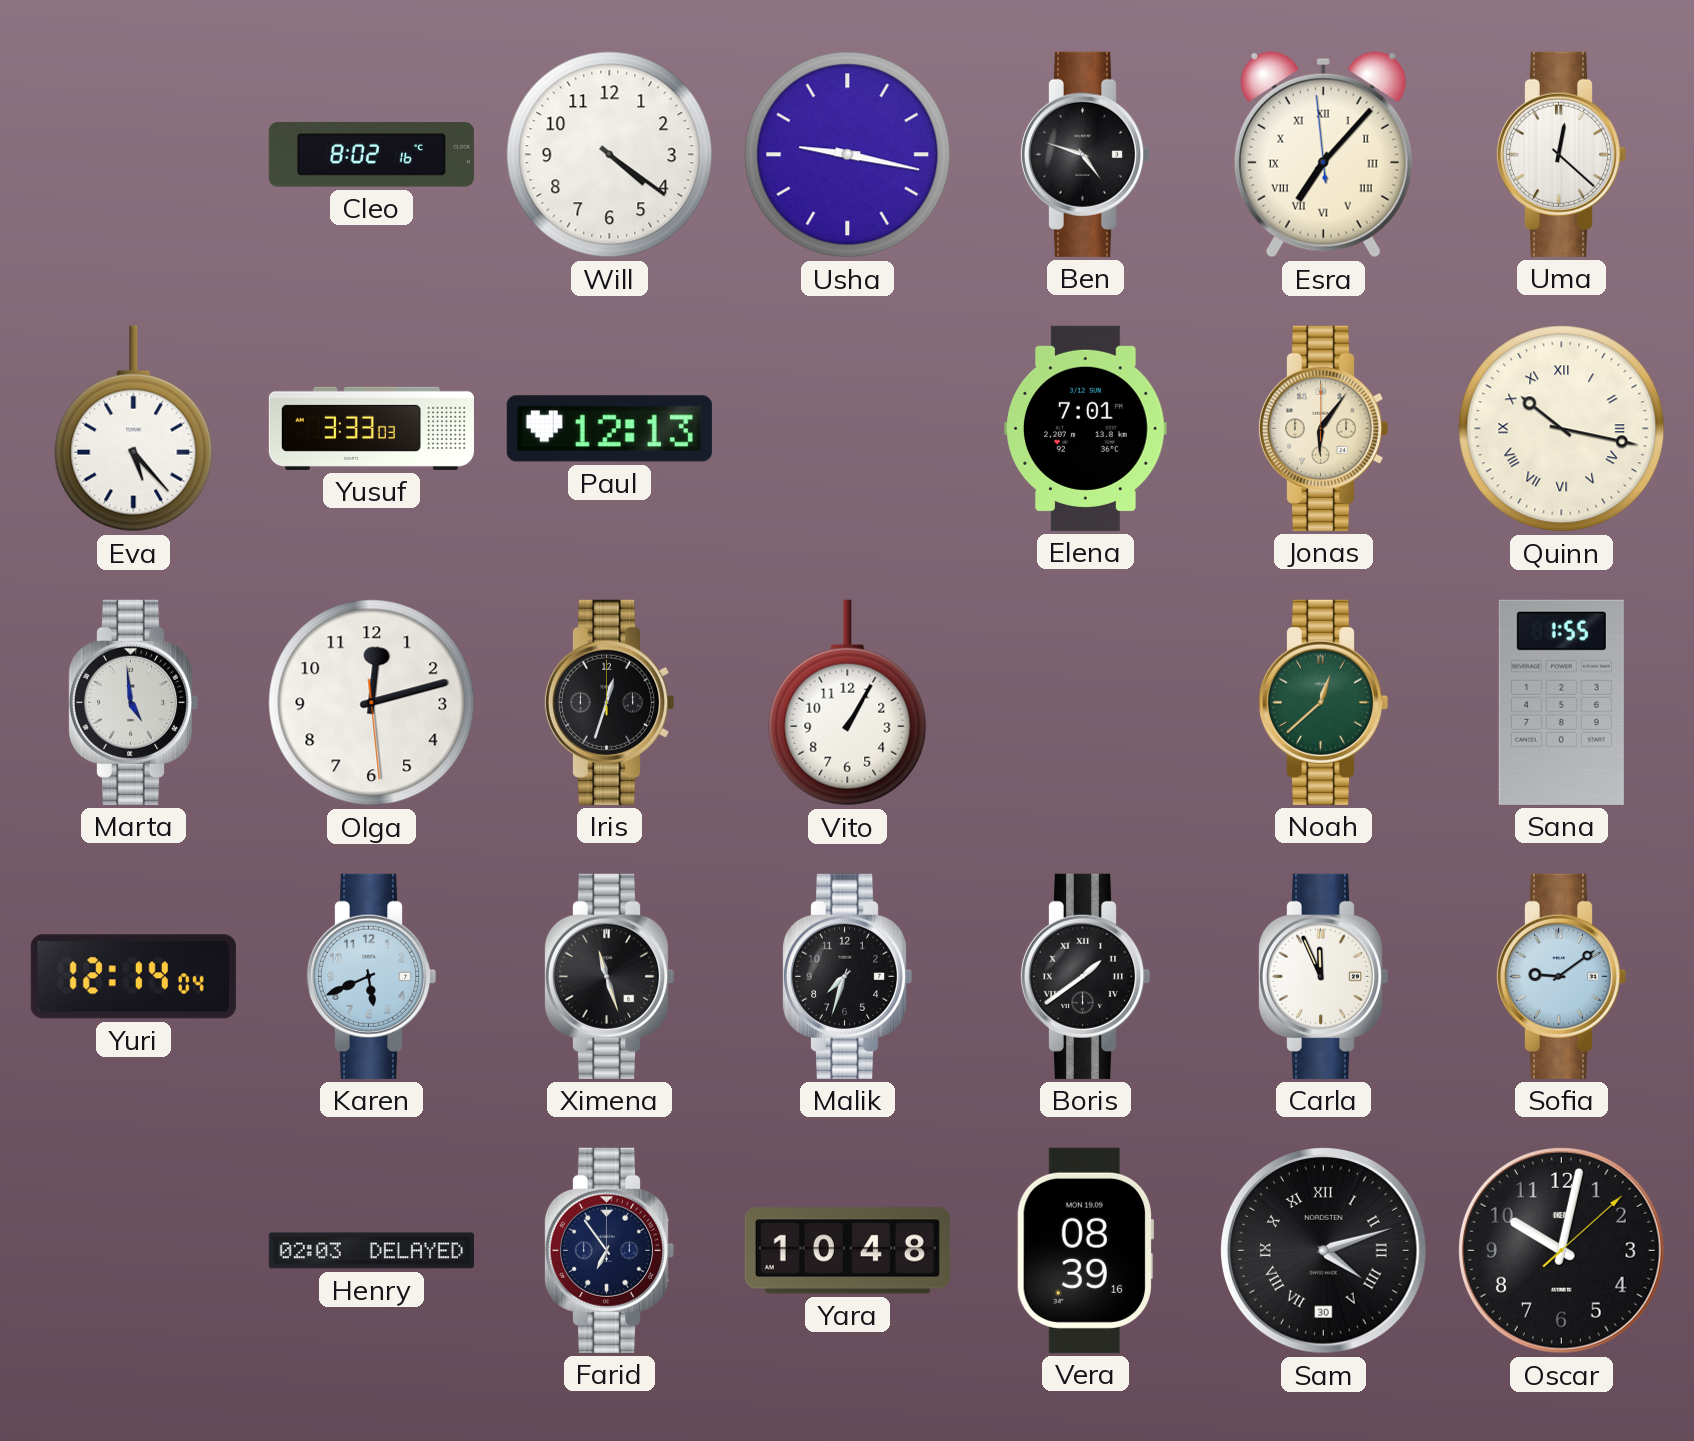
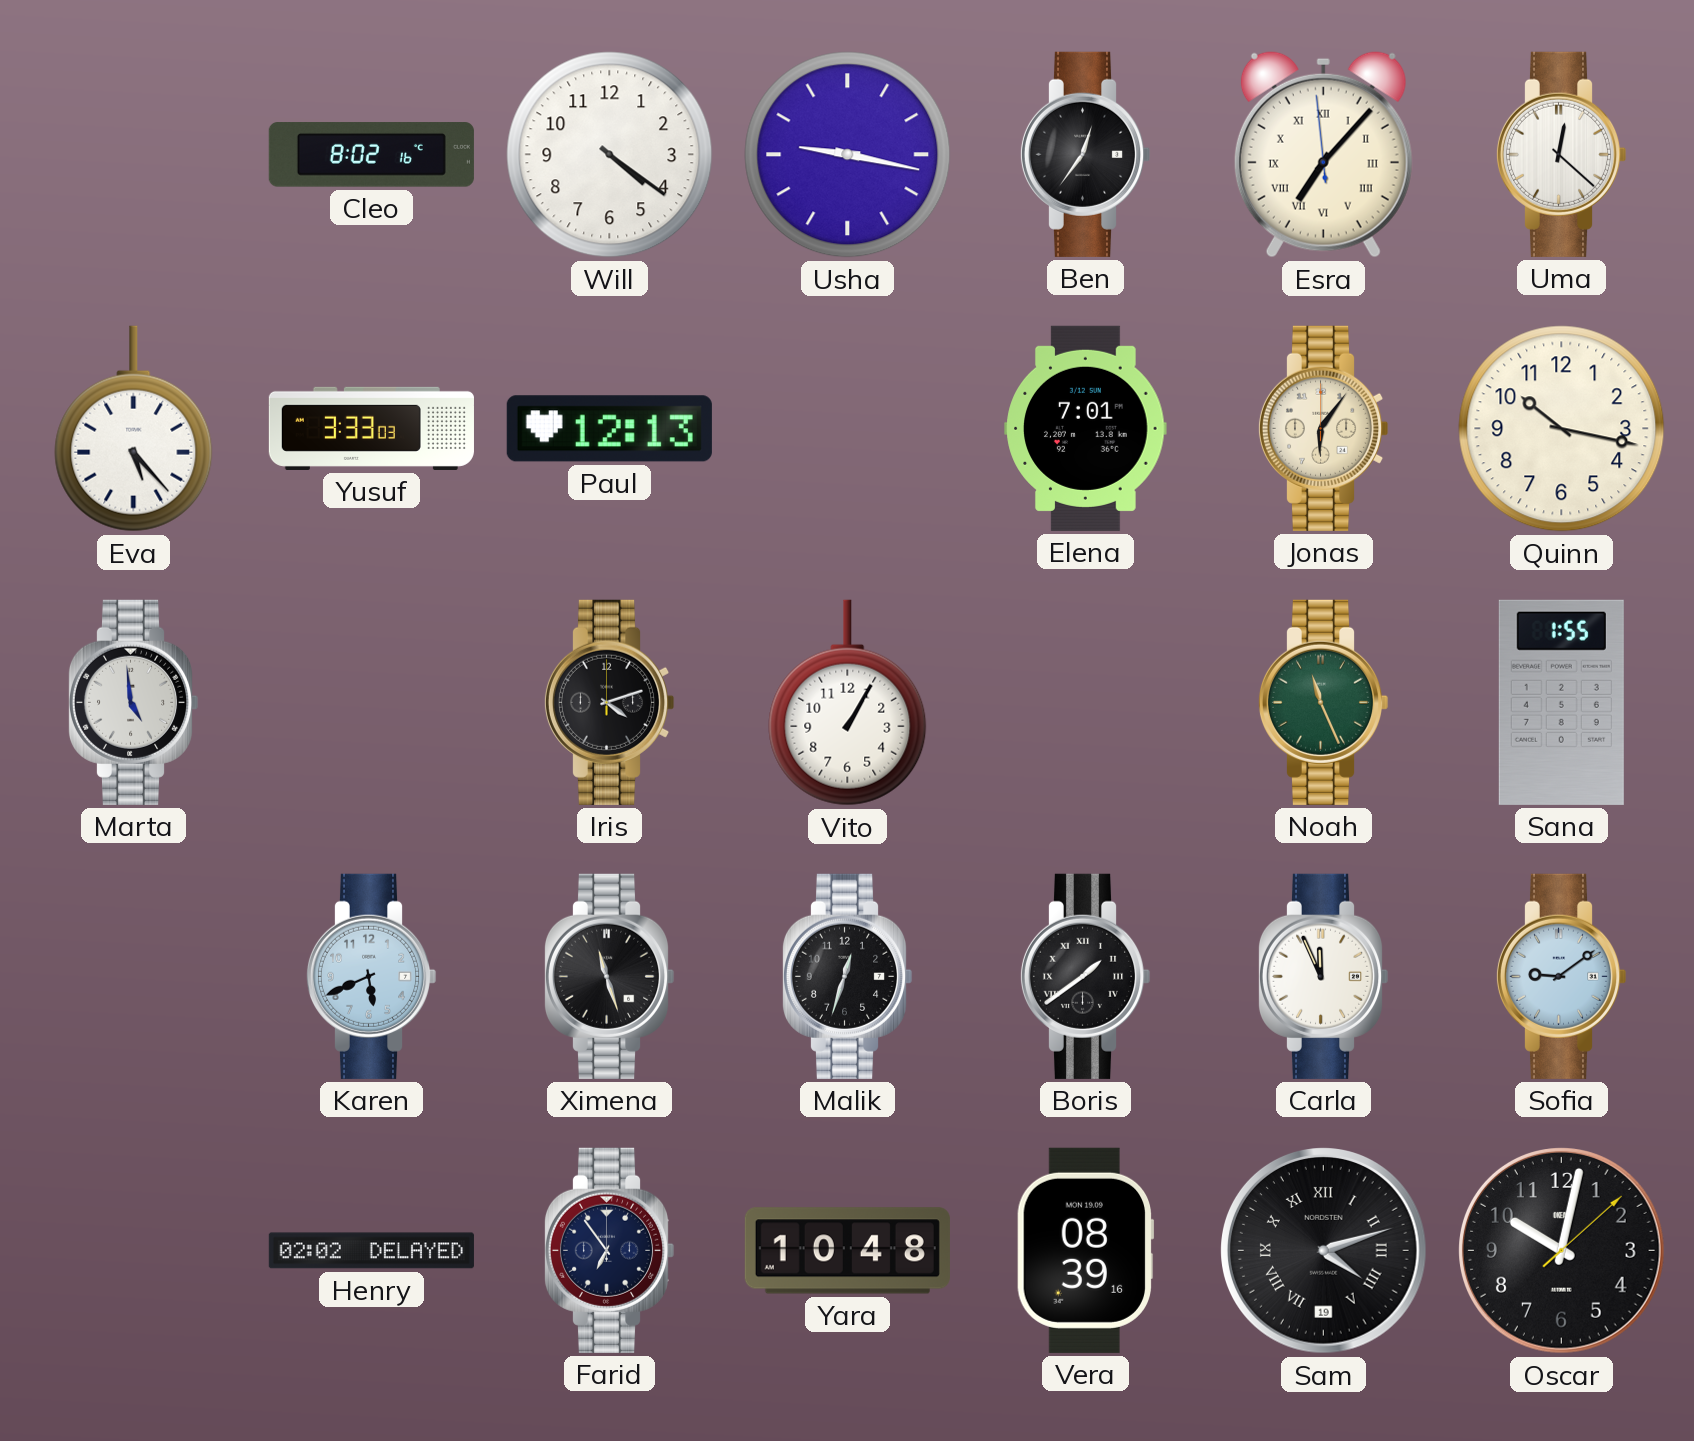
Ben: 4:48 -> 12:36 (1085, 154)
Quinn numerals: Roman -> Arabic (1562, 429)
Olga: 12:12 -> none (372, 703)
Iris: 12:33 -> 4:12 (609, 702)
Noah: 12:38 -> 11:26 (1323, 702)
Yuri: 12:14 -> none (133, 977)
Malik: 7:33 -> 12:33 (847, 976)
Henry: 02:03 -> 02:02 (371, 1251)
Sam date: 30 -> 19 (1324, 1251)
